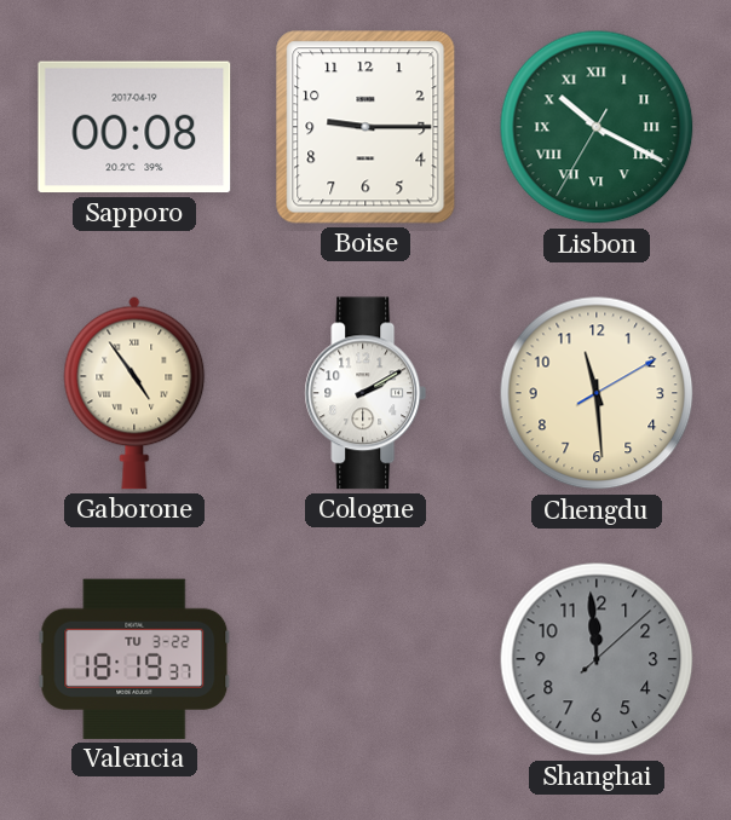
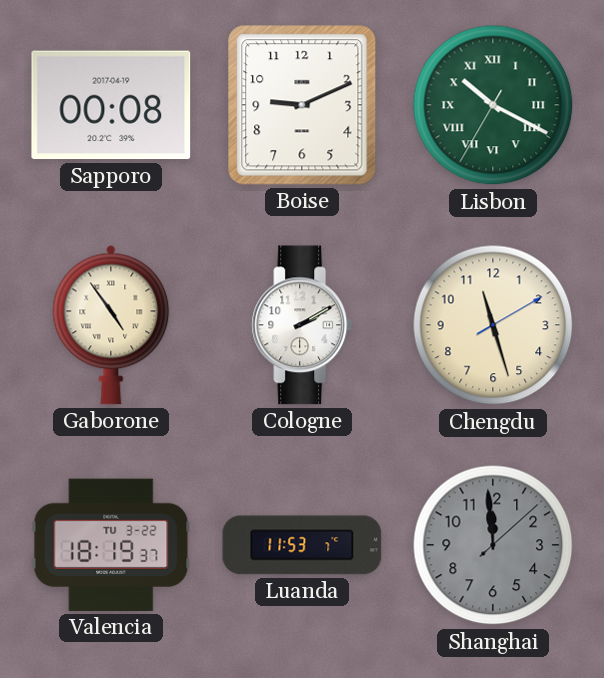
Boise: 9:15 -> 9:11 (302, 105)
Chengdu: 11:29 -> 11:27 (493, 325)
Luanda: none -> 11:53 (302, 545)
